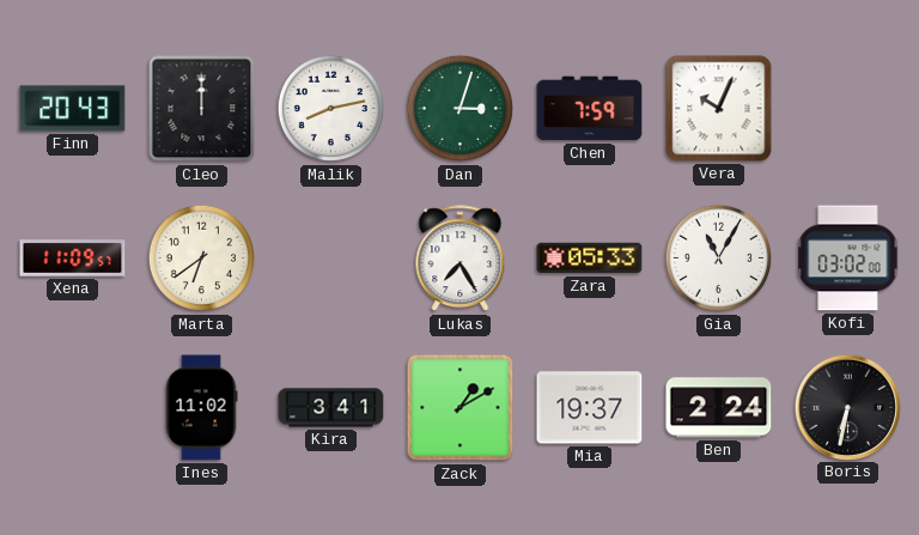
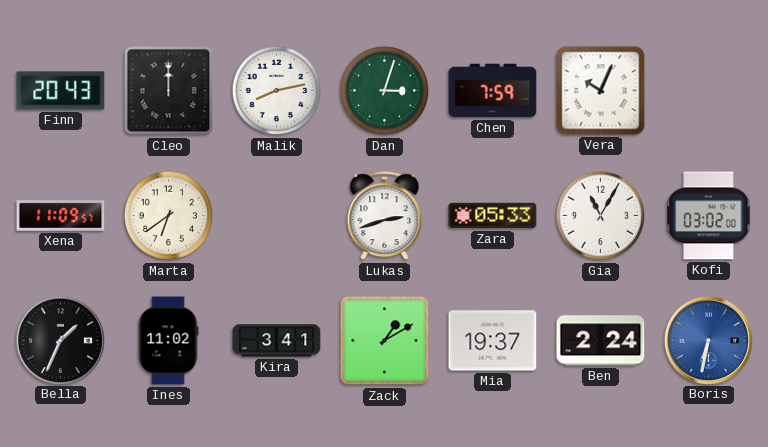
Lukas: 7:25 -> 2:42 (385, 216)
Bella: none -> 1:34 (60, 340)
Boris dial: black -> blue (708, 340)
